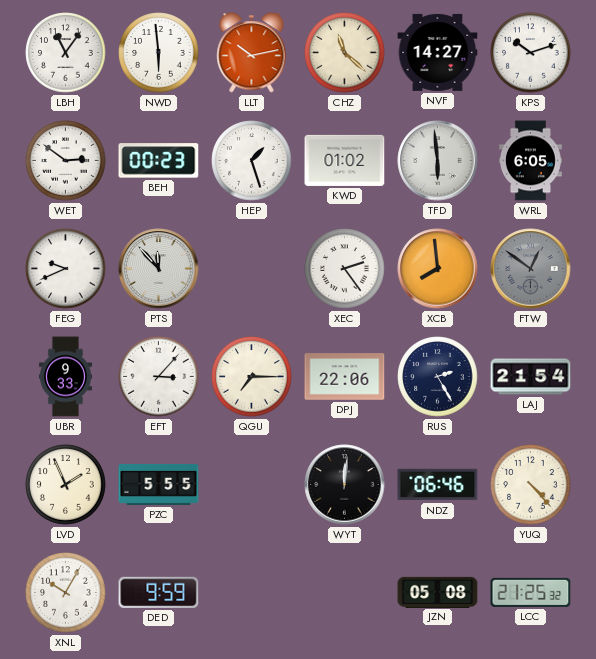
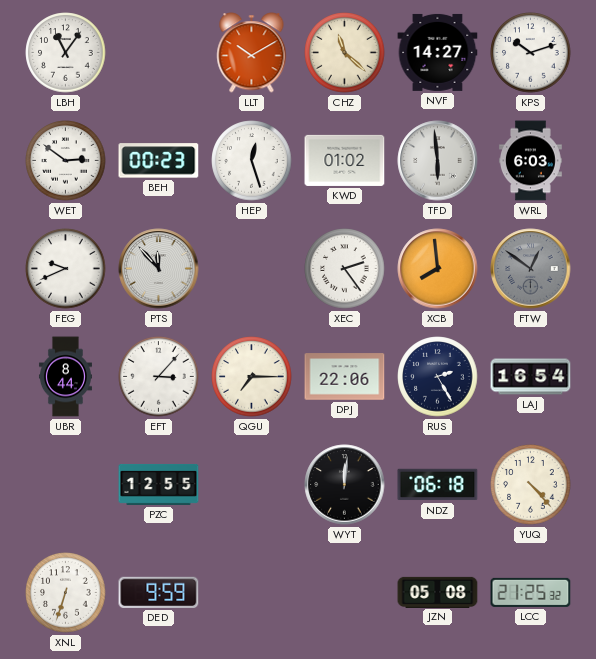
NWD: 5:59 -> none (159, 53)
LLT: 10:13 -> 10:10 (252, 53)
HEP: 1:27 -> 12:27 (252, 161)
WRL: 6:05 -> 6:03 (531, 161)
UBR: 9:33 -> 8:44 (65, 377)
LAJ: 21:54 -> 16:54 (531, 377)
LVD: 1:56 -> none (66, 485)
PZC: 5:55 -> 12:55 (159, 484)
NDZ: 06:46 -> 06:18 (438, 485)
XNL: 10:05 -> 6:33 (66, 593)
